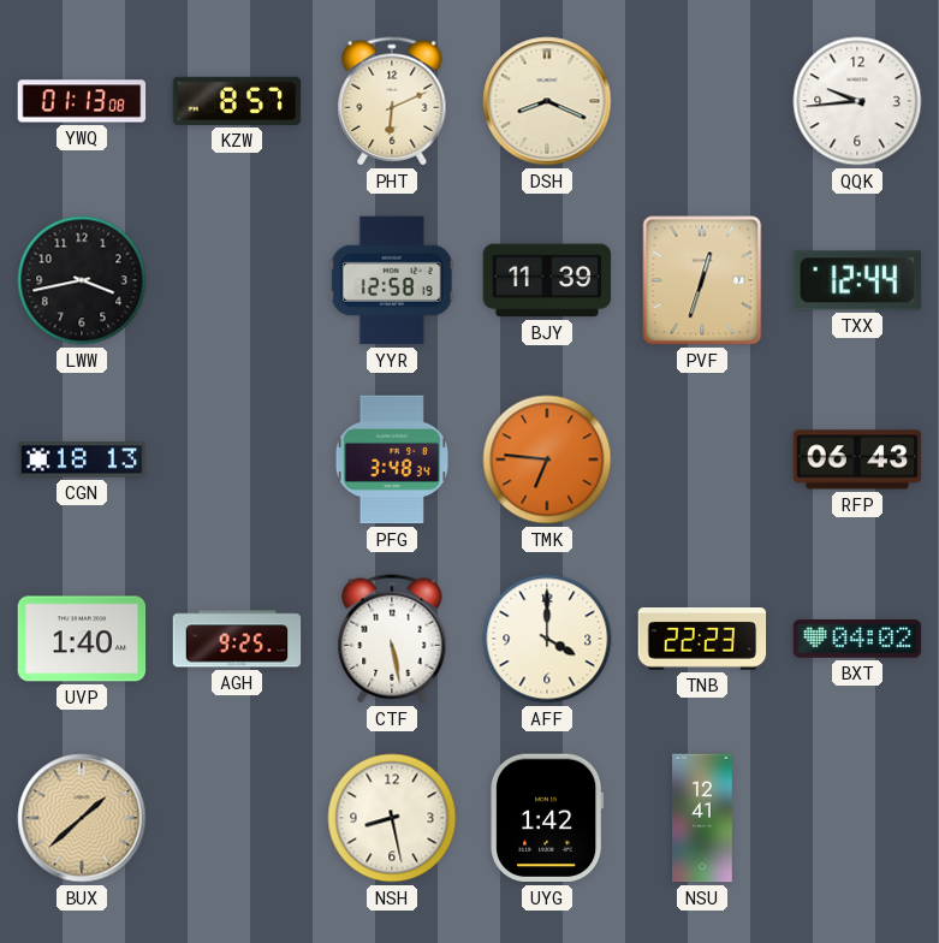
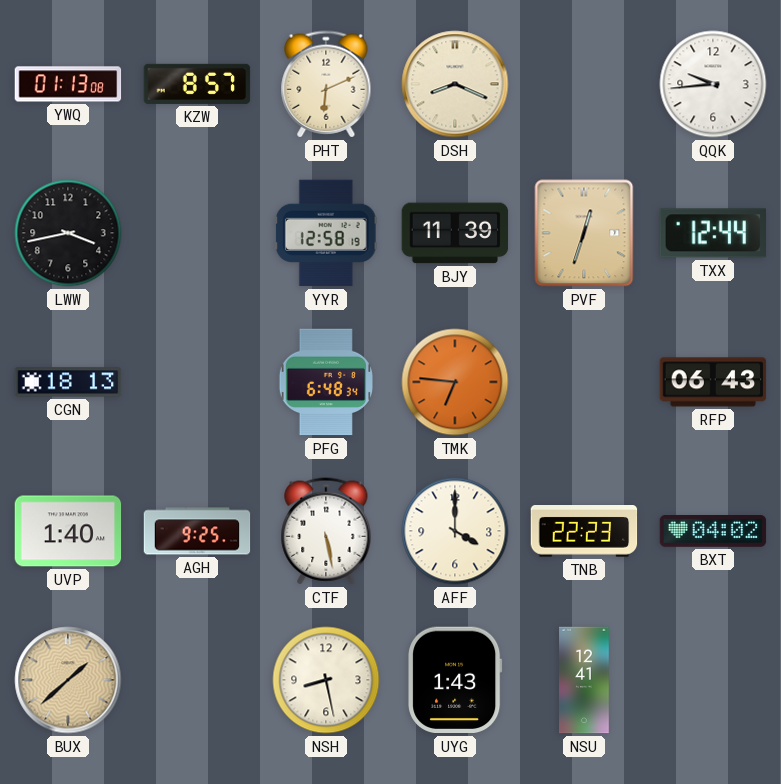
PFG: 3:48 -> 6:48 (325, 382)
UYG: 1:42 -> 1:43 (455, 680)
